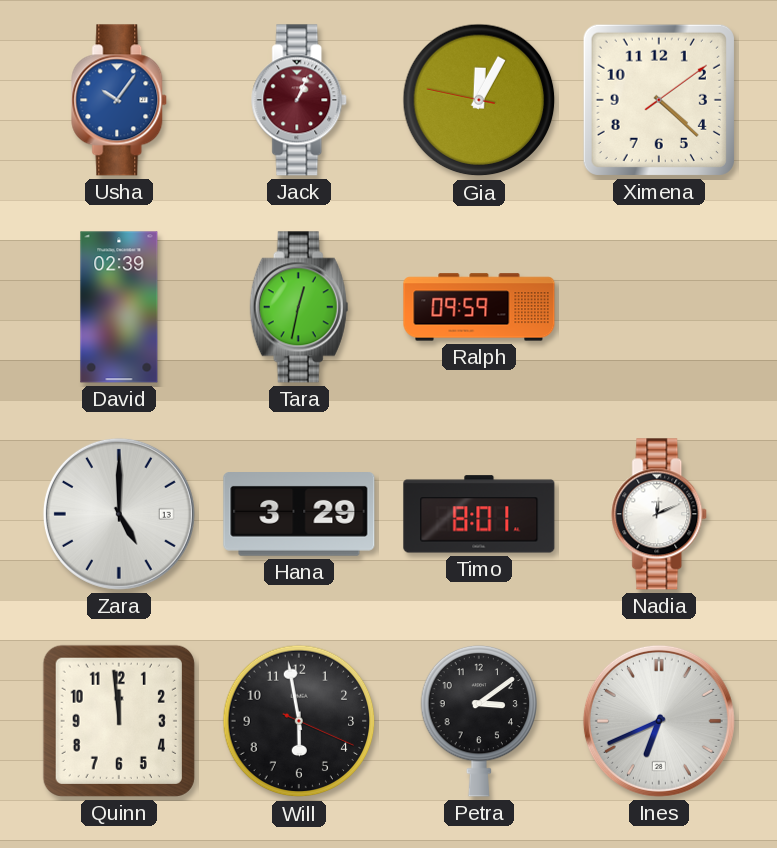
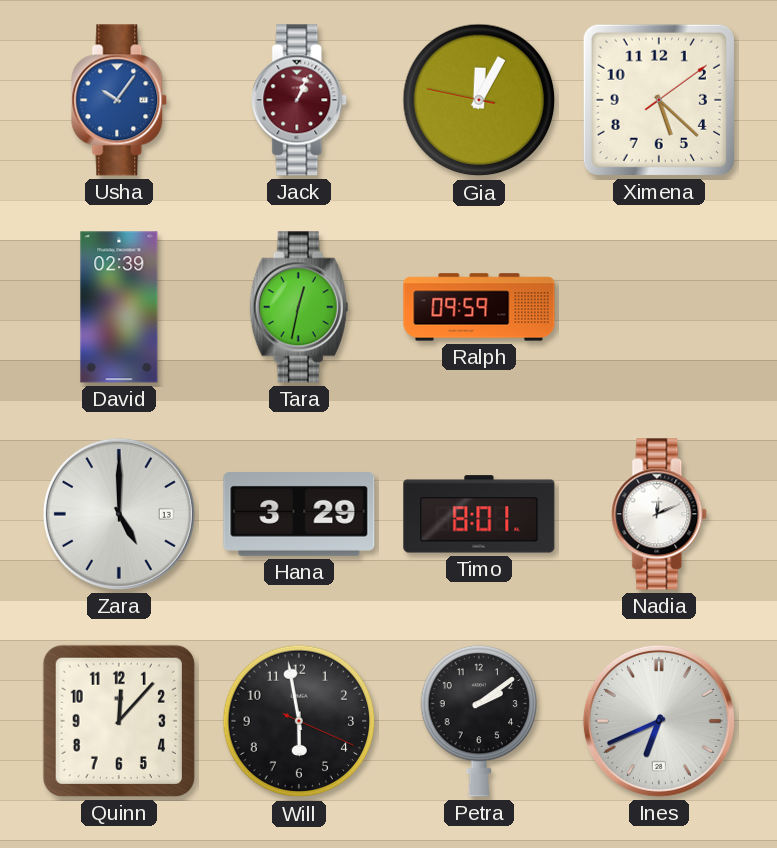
Ximena: 4:22 -> 5:22 (659, 100)
Quinn: 11:59 -> 12:07 (119, 721)
Petra: 3:09 -> 2:09 (478, 721)
